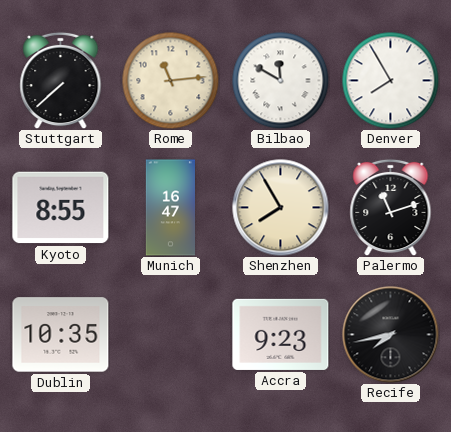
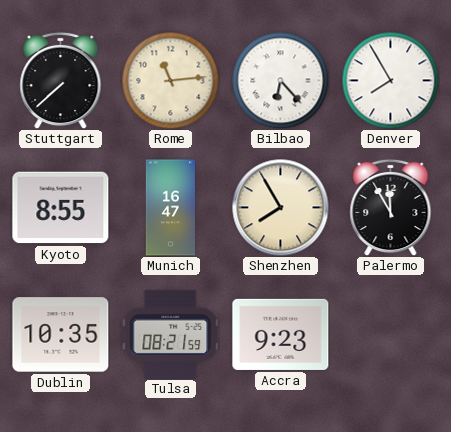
Bilbao: 11:50 -> 6:23 (280, 80)
Palermo: 11:12 -> 11:55 (391, 207)
Tulsa: none -> 08:21 (170, 334)
Recife: 7:43 -> none (391, 335)
